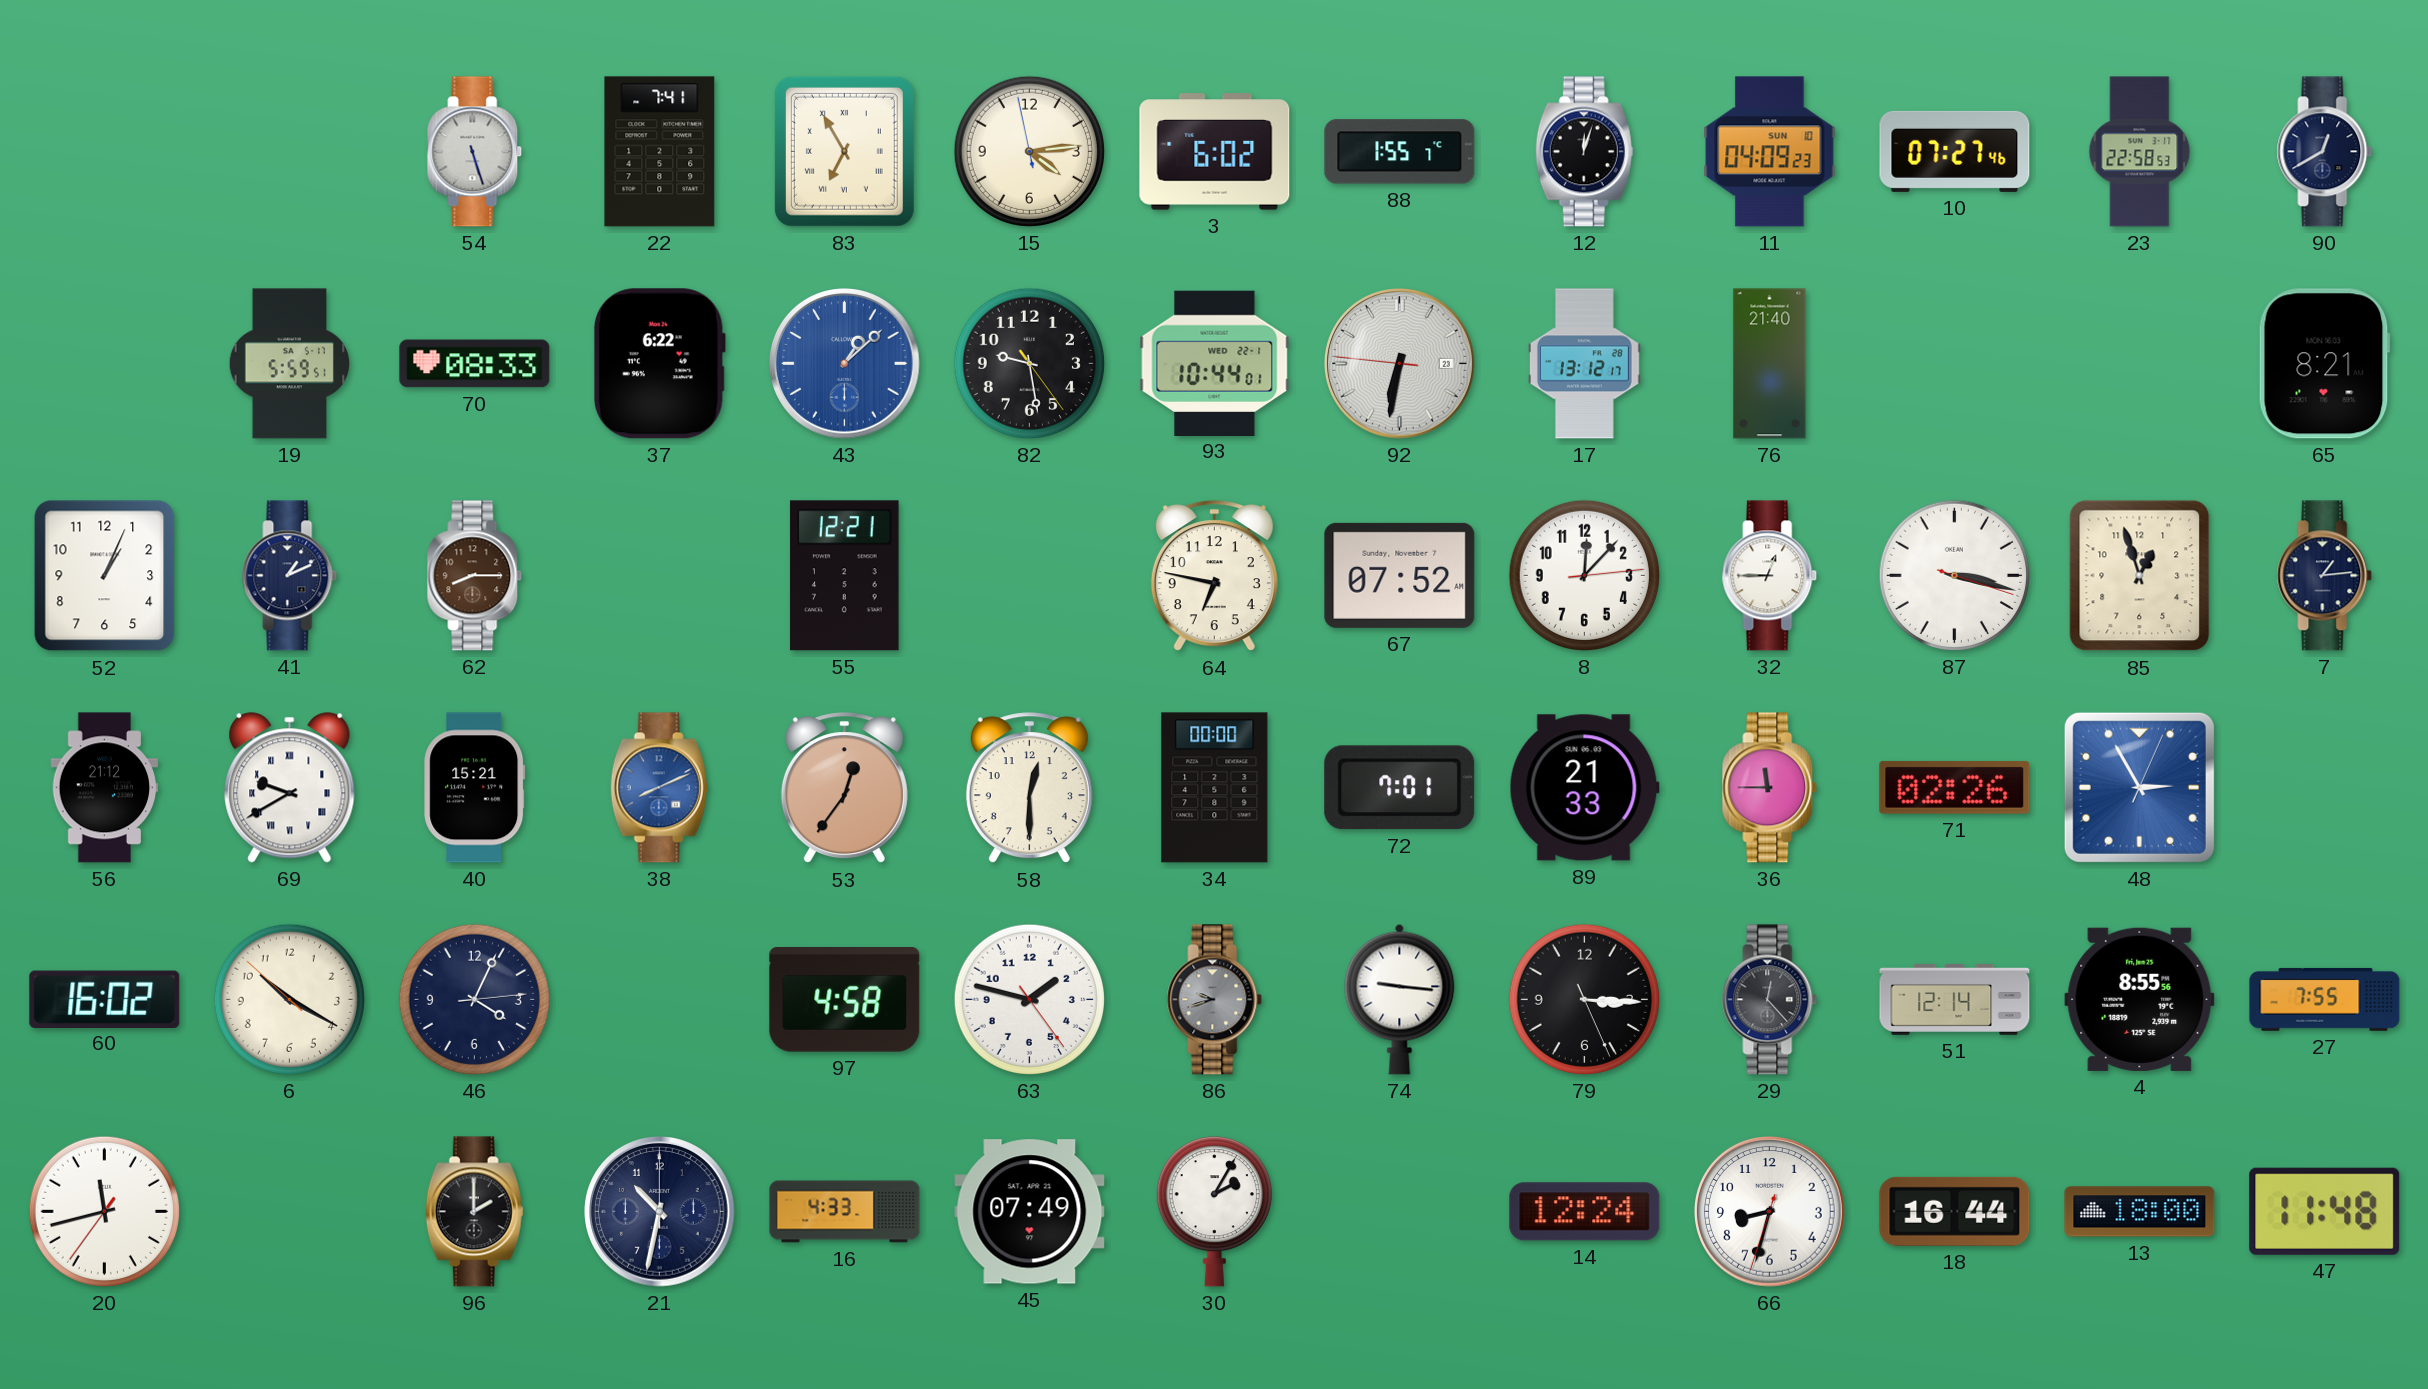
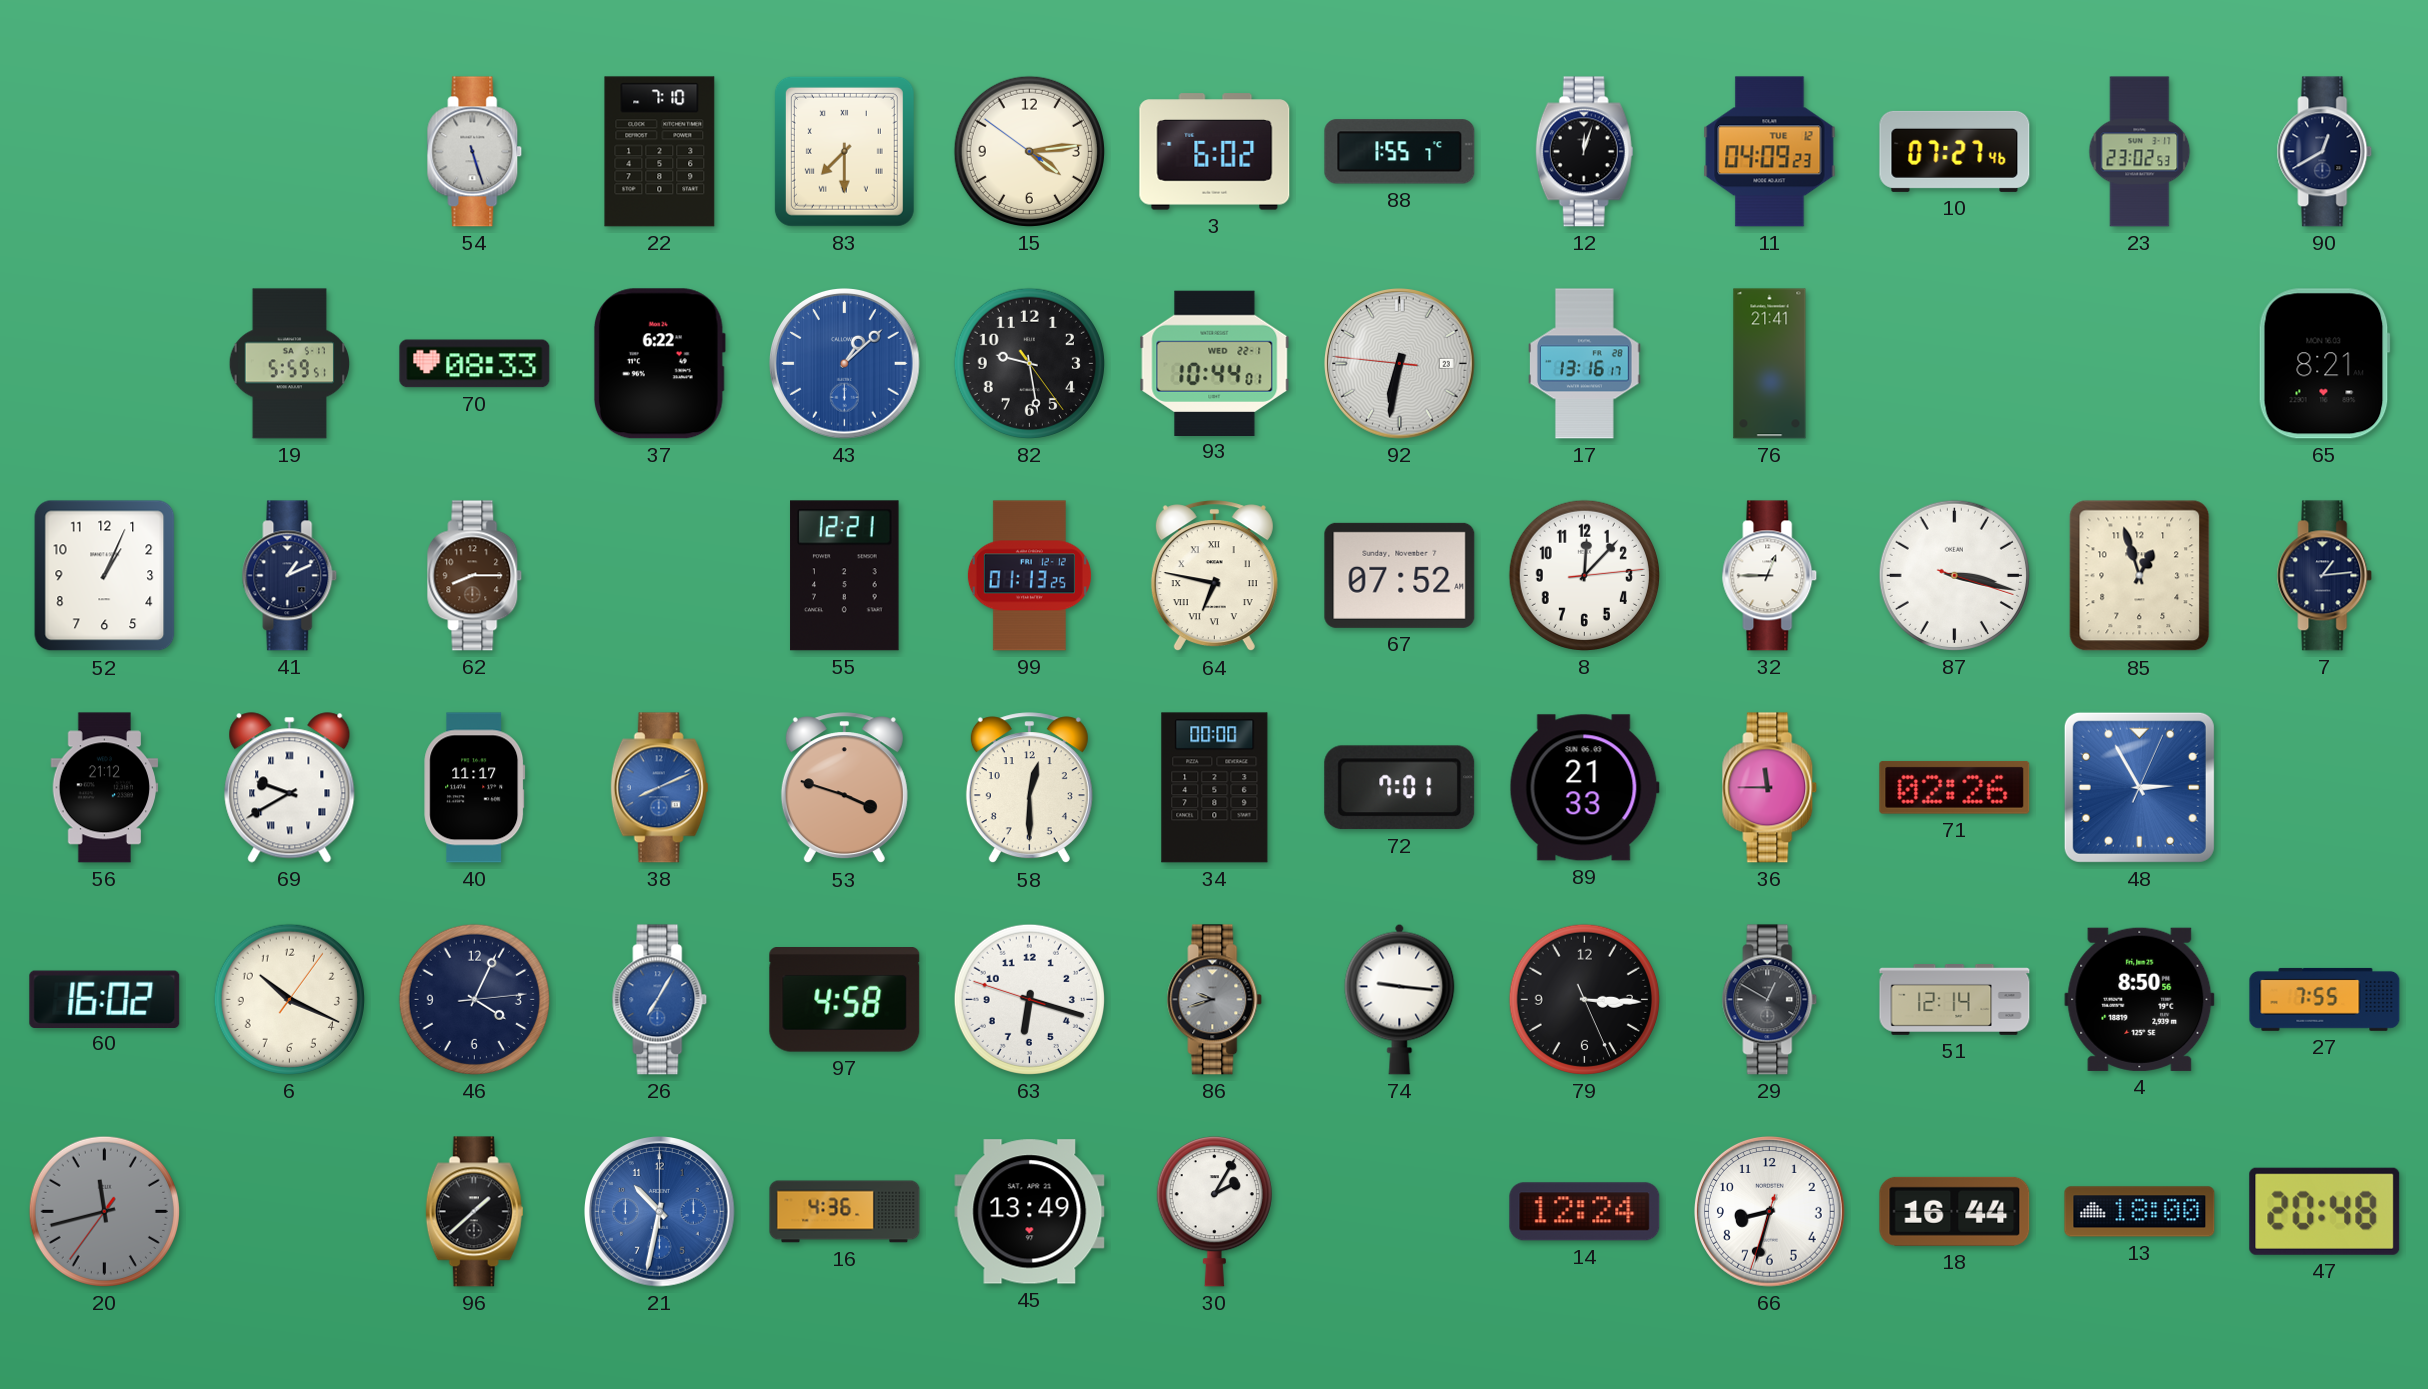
22: 7:41 -> 7:10 (660, 152)
83: 6:55 -> 7:30 (844, 151)
15: 4:13:58 -> 4:13:51 (1029, 151)
11 date: SUN 10 -> TUE 12 (1770, 152)
23: 22:58 -> 23:02 (2140, 152)
17: 13:12 -> 13:16 (1585, 364)
76: 21:40 -> 21:41 (1770, 364)
99: none -> 01:13 (1029, 576)
64 numerals: Arabic -> Roman (1214, 576)
40: 15:21 -> 11:17 (475, 788)
53: 12:36 -> 3:48 (844, 788)
6: 10:19:52 -> 10:19:06 (289, 999)
26: none -> 7:05 (660, 1000)
63: 1:47 -> 6:17 (1029, 999)
29: 12:23 -> 12:50 (1770, 1000)
4: 8:55 -> 8:50 (2140, 999)
20 dial: white -> grey (104, 1211)
96: 2:00 -> 1:38 (474, 1212)
21 dial: navy -> blue (660, 1212)
16: 4:33 -> 4:36 (845, 1212)
45: 07:49 -> 13:49 (1030, 1212)
47: 11:48 -> 20:48 (2325, 1211)
